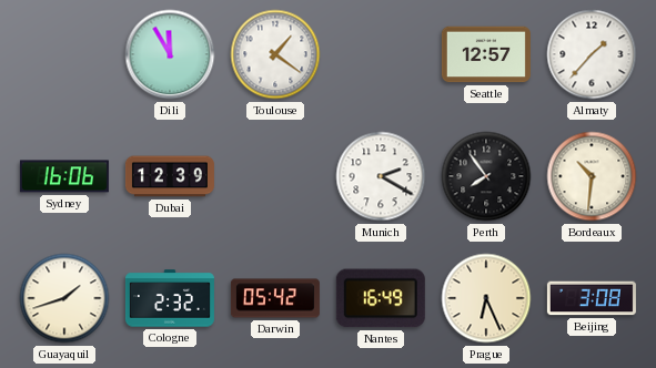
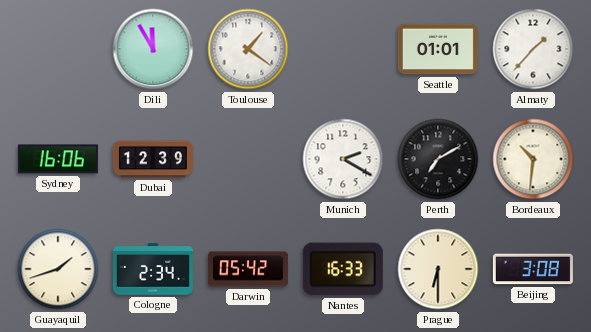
Seattle: 12:57 -> 01:01 (438, 49)
Perth: 7:54 -> 7:10 (438, 159)
Cologne: 2:32 -> 2:34 (153, 269)
Nantes: 16:49 -> 16:33 (343, 269)
Prague: 6:26 -> 6:30 (438, 269)
